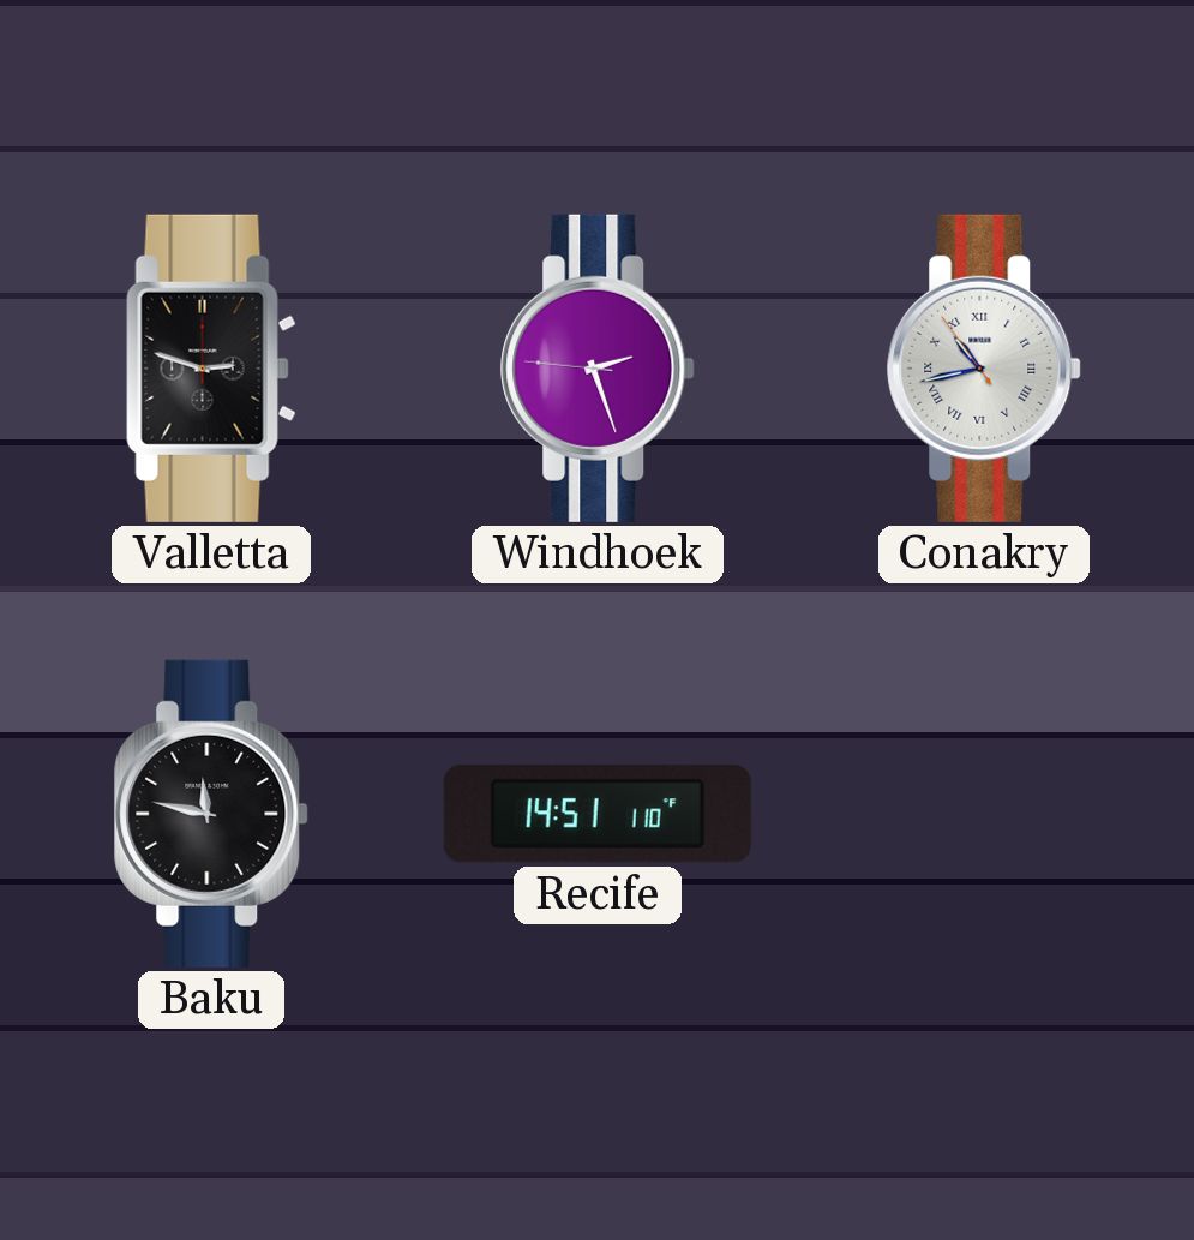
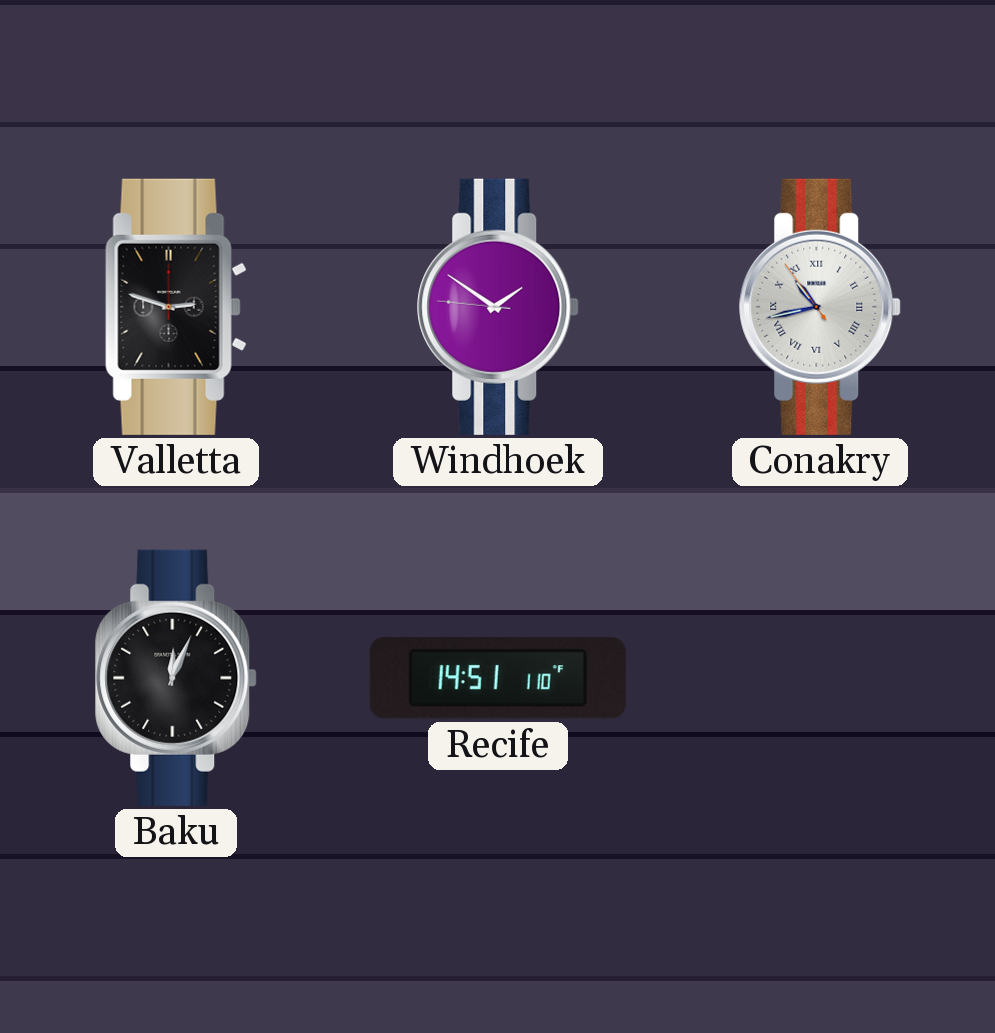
Windhoek: 2:26 -> 1:50 (498, 307)
Baku: 11:47 -> 12:04 (176, 678)
